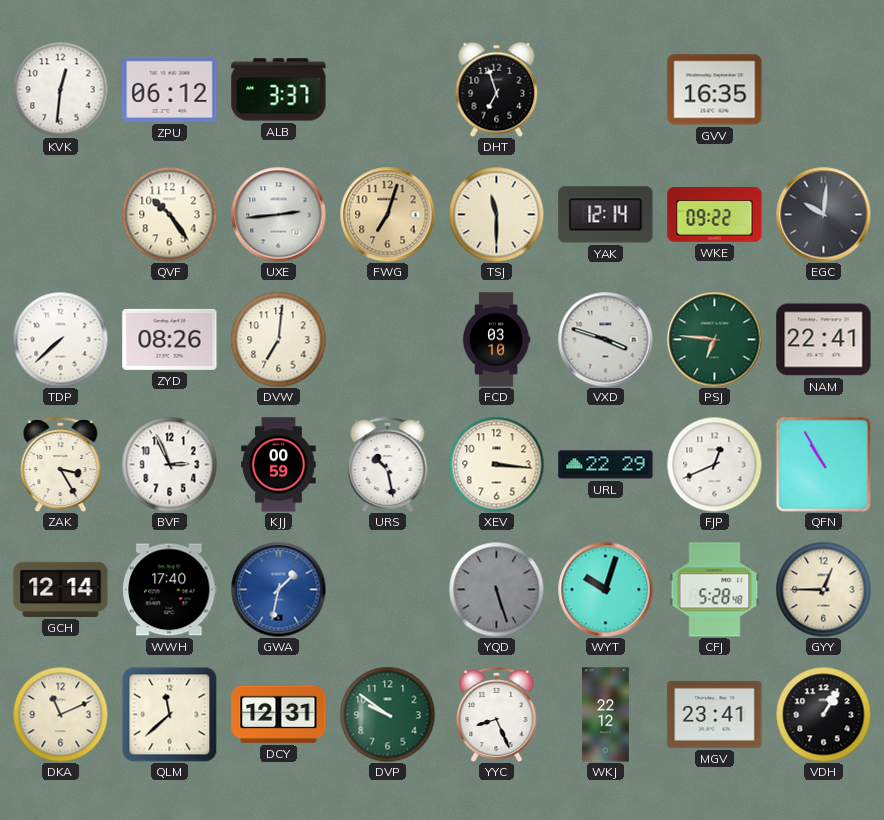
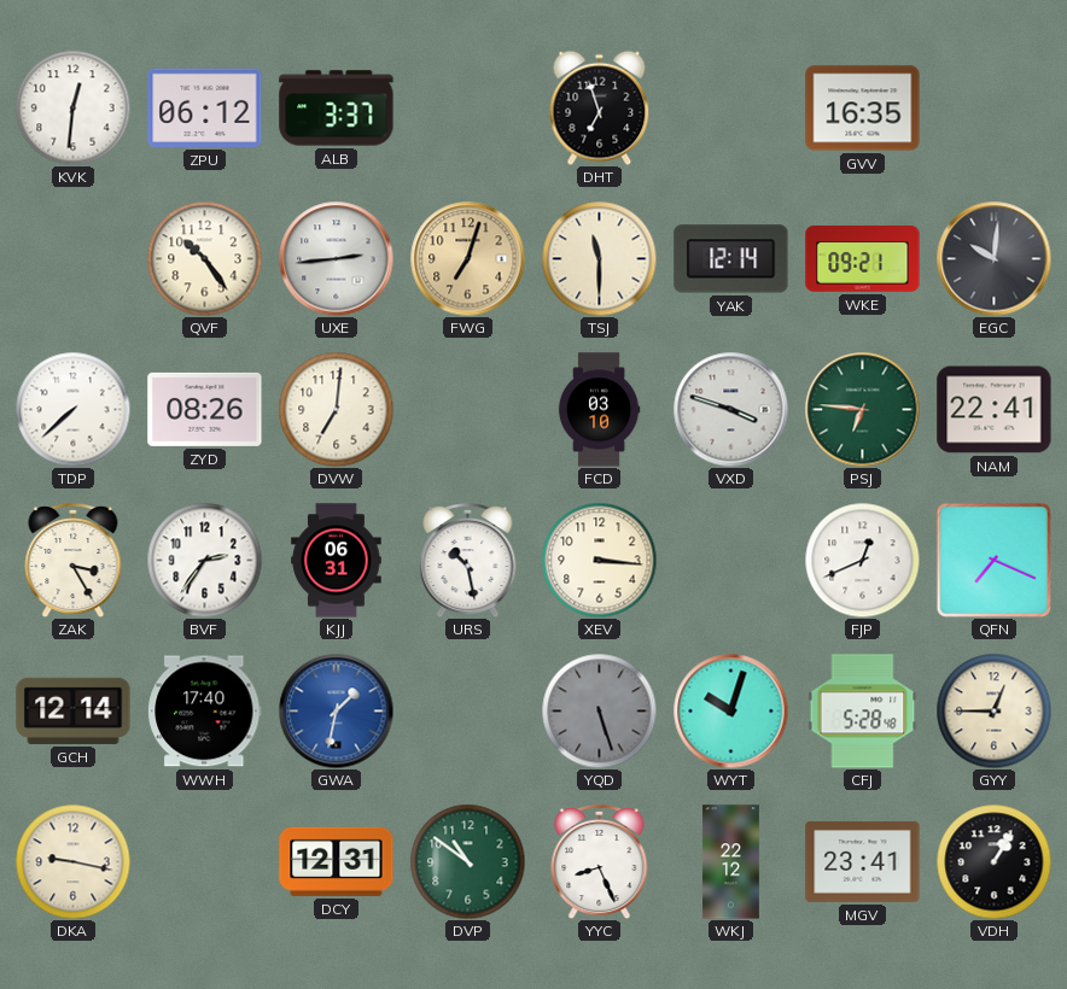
WKE: 09:22 -> 09:21 (863, 259)
BVF: 2:56 -> 2:36 (204, 560)
KJJ: 00:59 -> 06:31 (337, 561)
URL: 22:29 -> none (606, 465)
QFN: 10:55 -> 7:19 (993, 560)
DKA: 11:11 -> 9:17 (72, 861)
QLM: 11:38 -> none (169, 715)
DVP: 9:51 -> 10:51 (467, 861)
